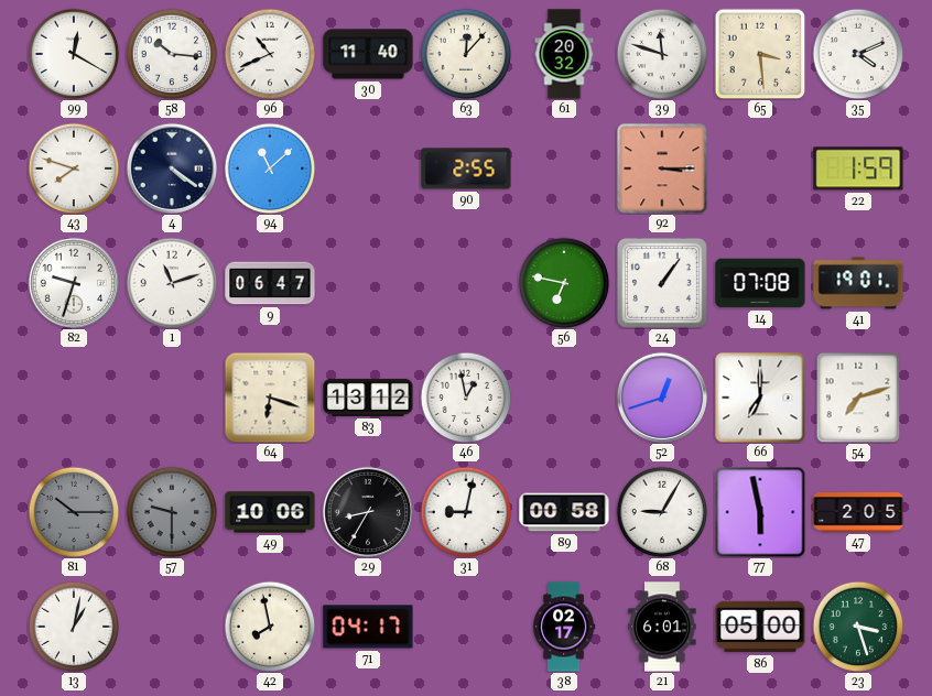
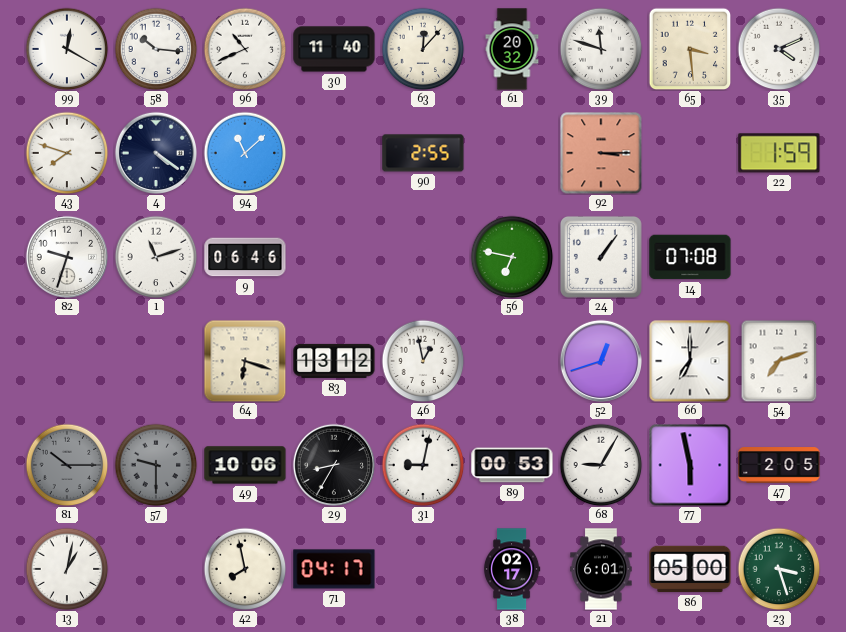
9: 06:47 -> 06:46 (245, 257)
41: 19:01 -> none (858, 283)
89: 00:58 -> 00:53 (512, 465)
